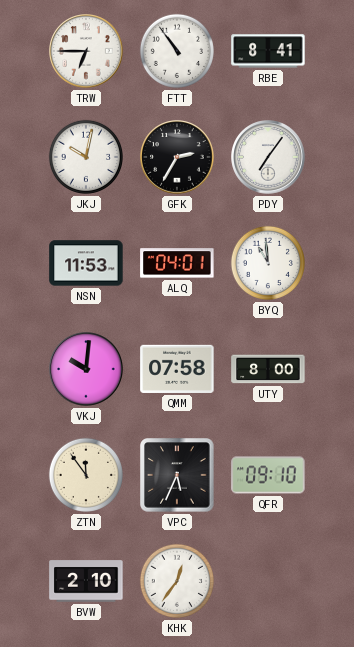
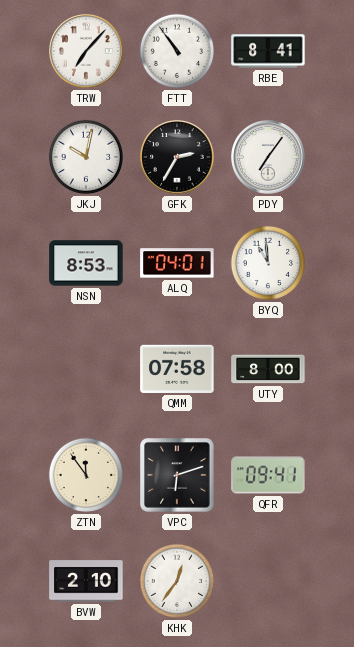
TRW: 6:45 -> 7:07 (86, 51)
NSN: 11:53 -> 8:53 (86, 263)
VKJ: 10:01 -> none (86, 369)
VPC: 5:34 -> 6:12 (177, 475)
QFR: 09:10 -> 09:41 (268, 475)
